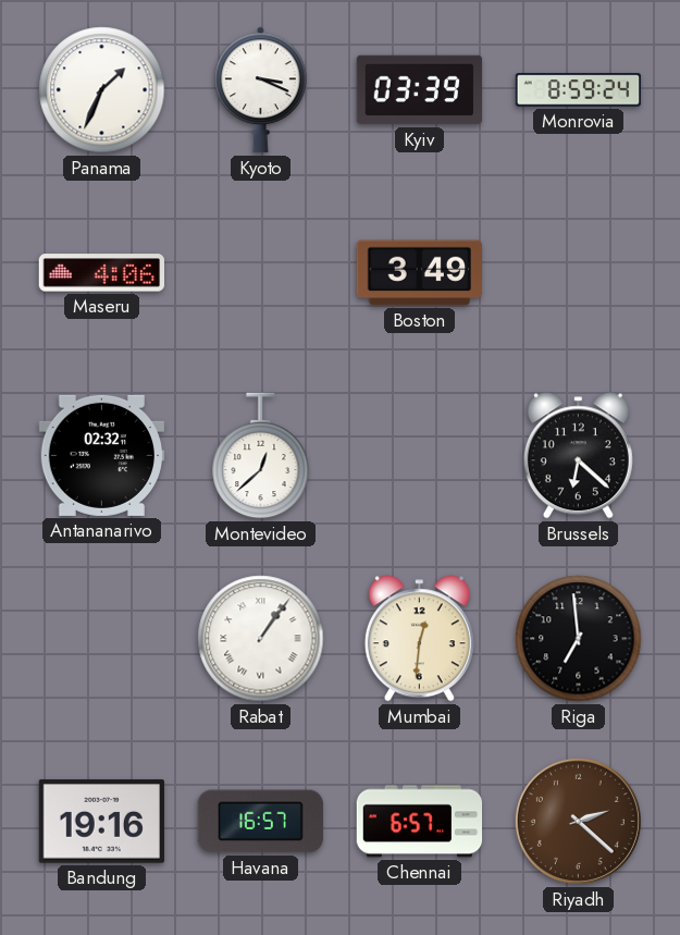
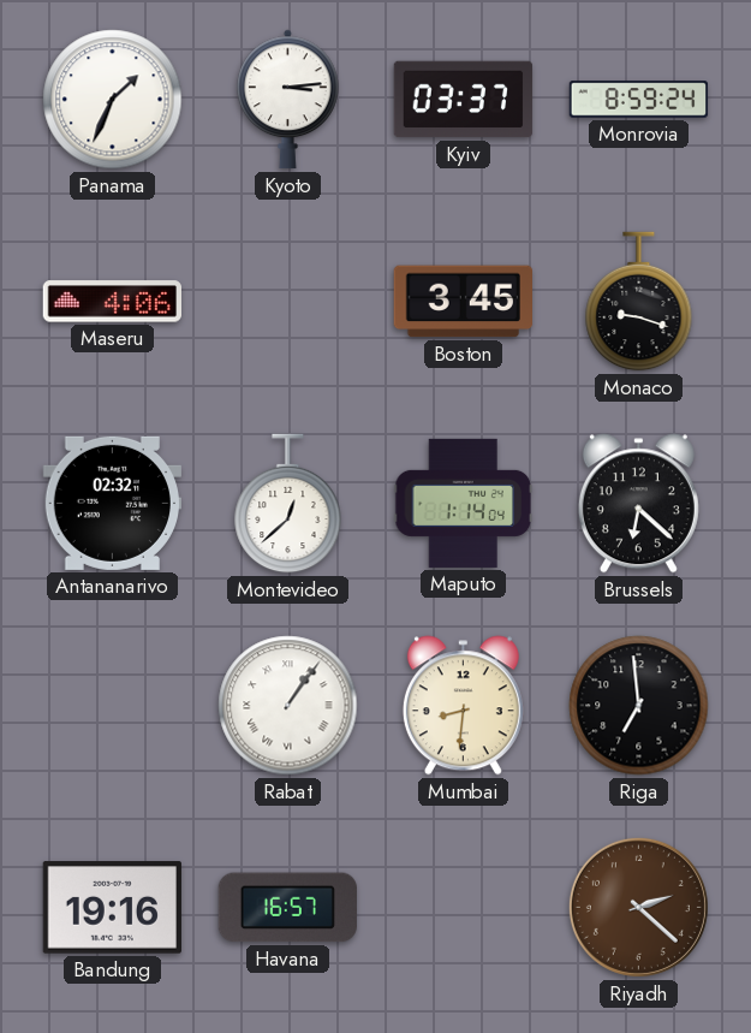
Kyoto: 3:19 -> 3:14 (288, 100)
Kyiv: 03:39 -> 03:37 (464, 100)
Boston: 3:49 -> 3:45 (463, 302)
Monaco: none -> 9:18 (639, 302)
Maputo: none -> 1:14 (464, 503)
Mumbai: 12:31 -> 8:31 (463, 706)
Chennai: 6:57 -> none (420, 822)
